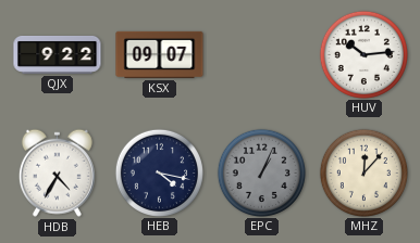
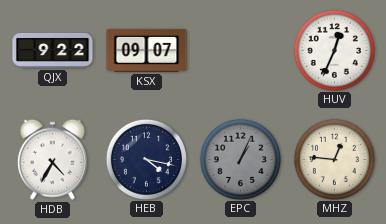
HUV: 10:14 -> 12:34 (334, 50)
MHZ: 12:07 -> 12:46 (334, 159)
